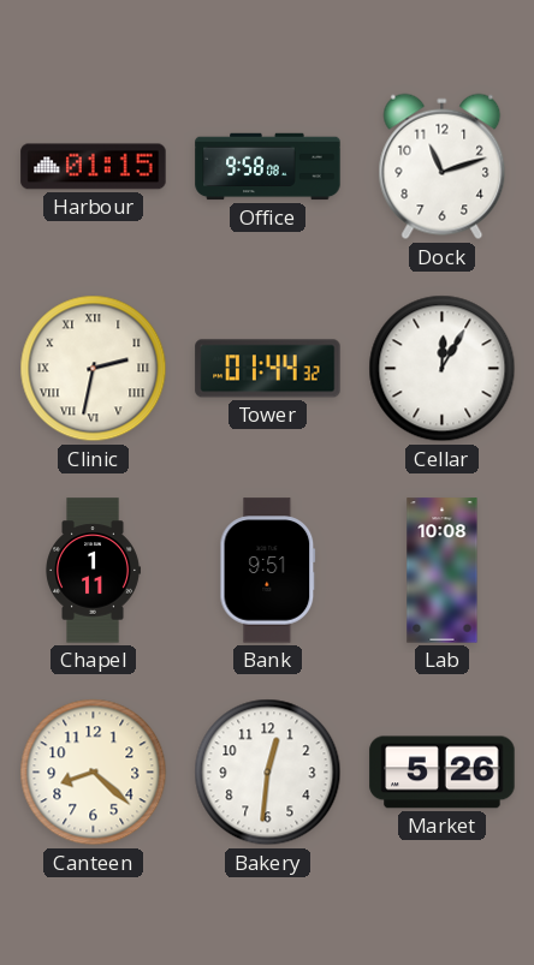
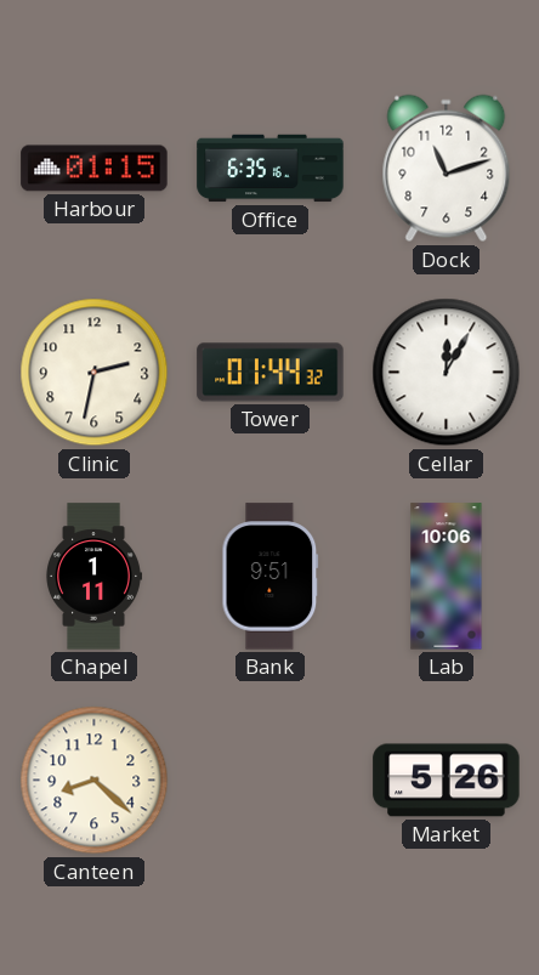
Office: 9:58 -> 6:35 (271, 169)
Clinic numerals: Roman -> Arabic (95, 373)
Lab: 10:08 -> 10:06 (447, 577)
Bakery: 12:31 -> none (268, 773)
